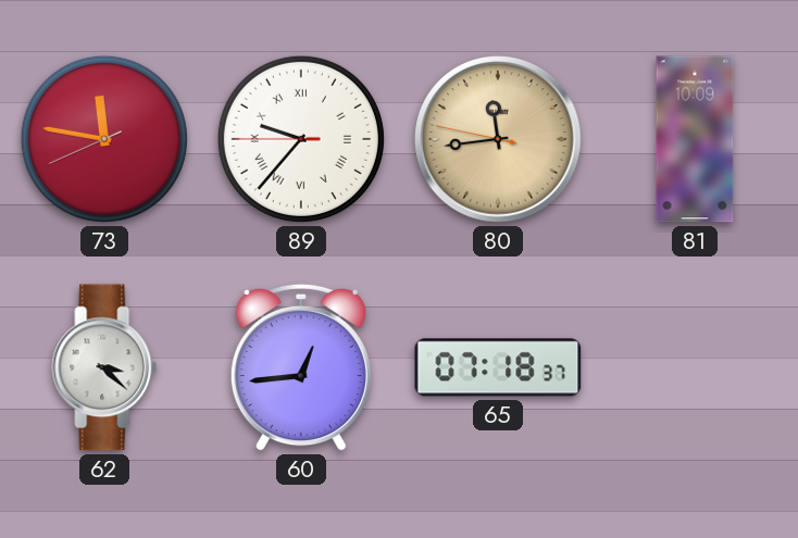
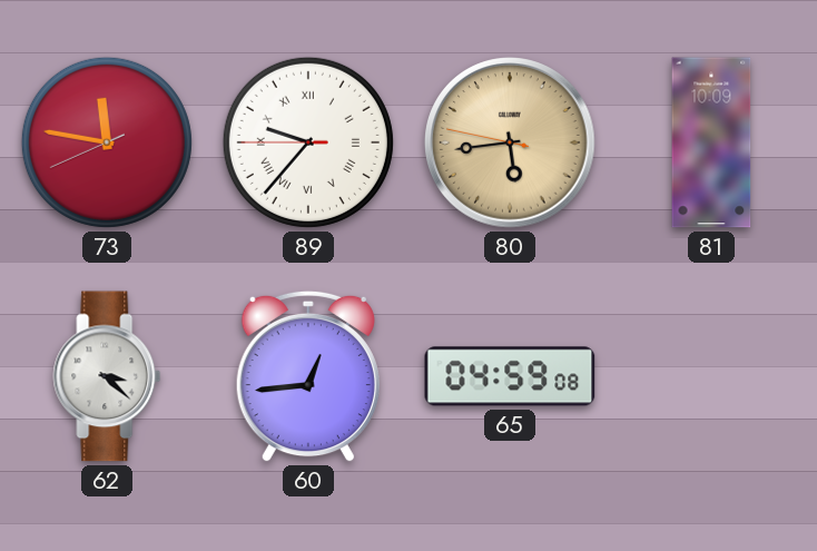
80: 11:43 -> 5:43 (510, 142)
65: 07:18 -> 04:59 (510, 376)
